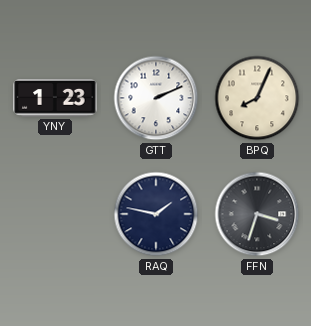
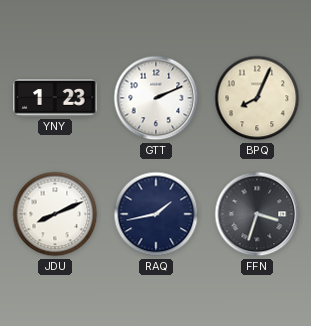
JDU: none -> 8:11 (55, 214)
RAQ: 1:47 -> 1:43 (156, 214)
